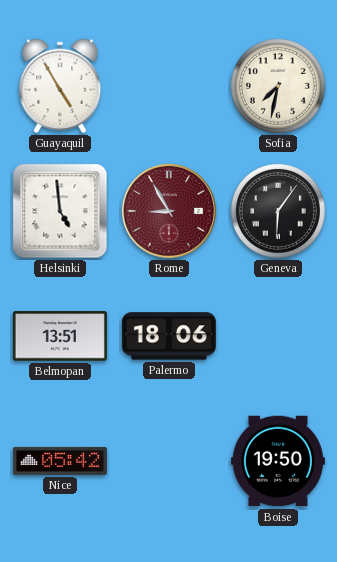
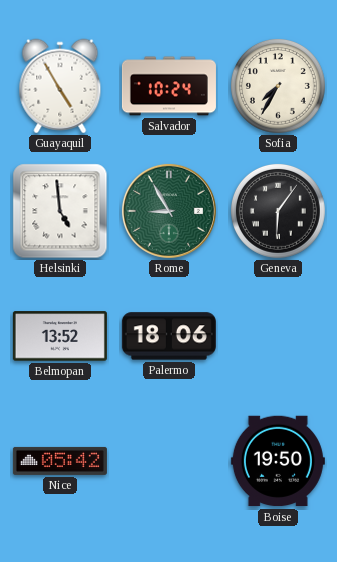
Salvador: none -> 10:24 (169, 86)
Sofia: 7:32 -> 7:35 (278, 86)
Rome dial: burgundy -> green (169, 211)
Belmopan: 13:51 -> 13:52 (60, 336)
